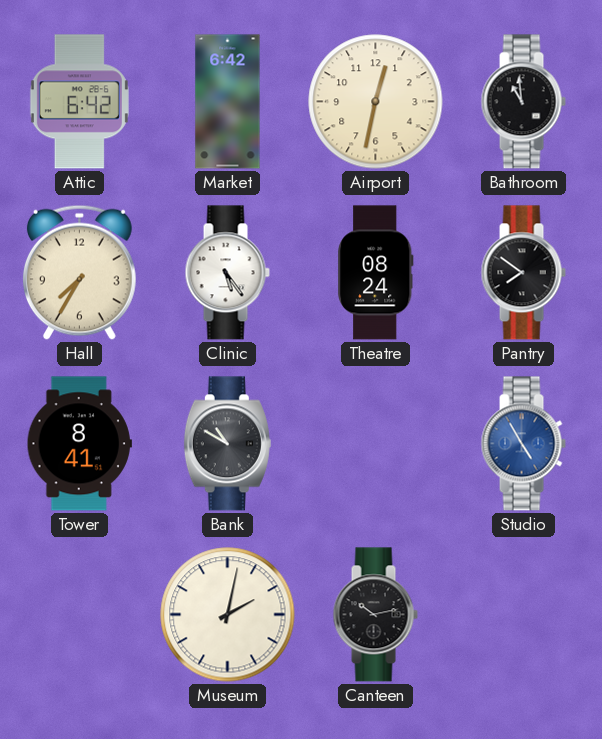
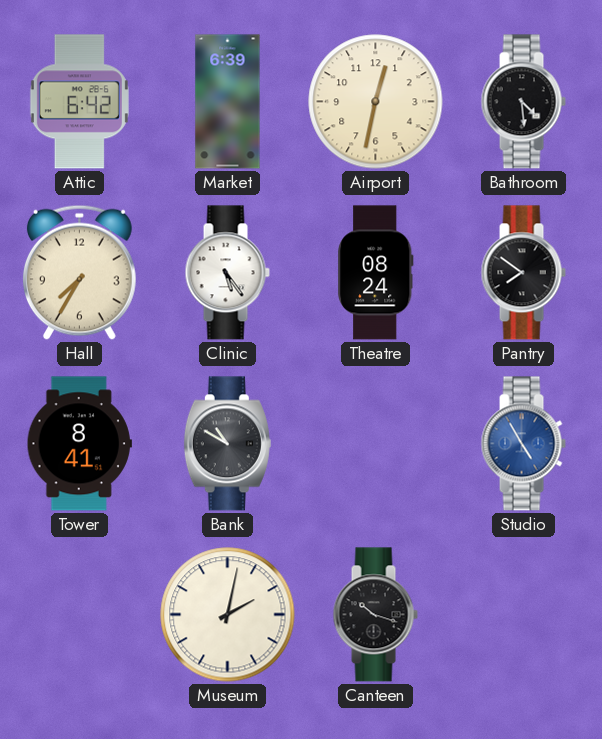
Market: 6:42 -> 6:39 (228, 102)
Bathroom: 10:59 -> 4:29 (523, 102)
Canteen: 10:13 -> 10:18 (375, 615)
